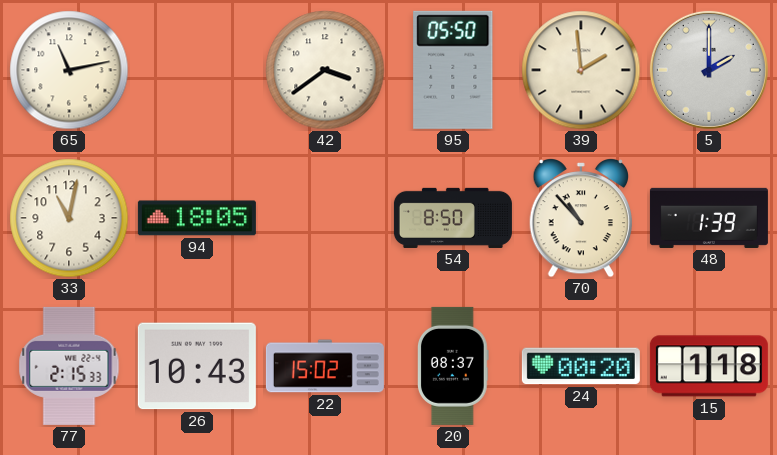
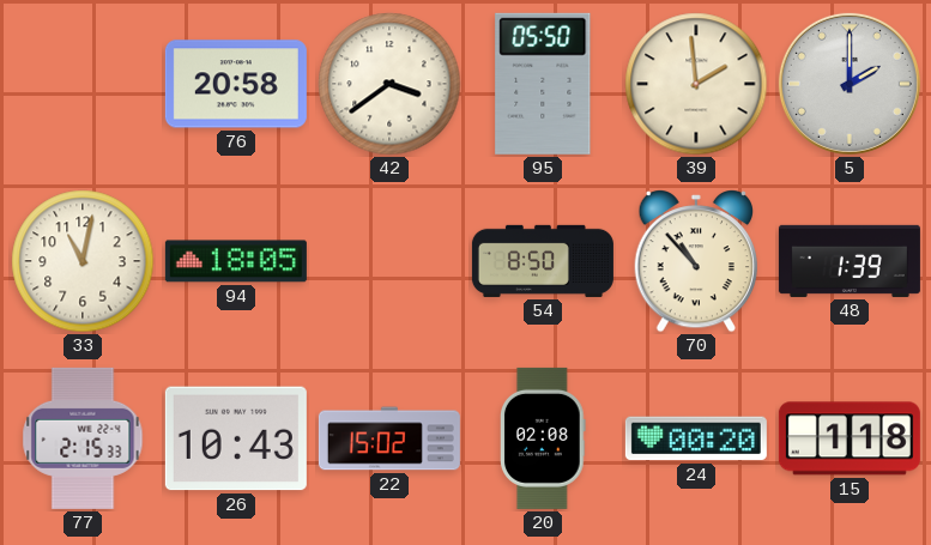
65: 11:13 -> none (69, 70)
76: none -> 20:58 (236, 84)
20: 08:37 -> 02:08 (544, 438)
